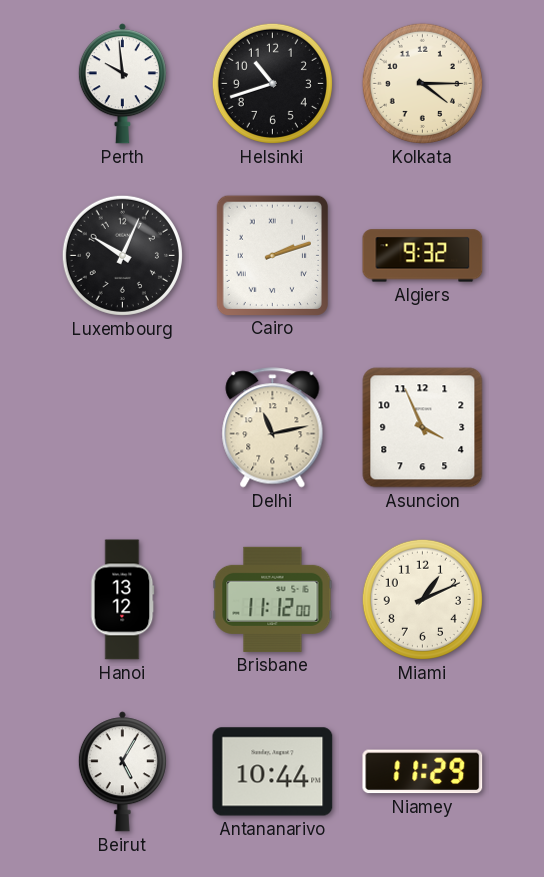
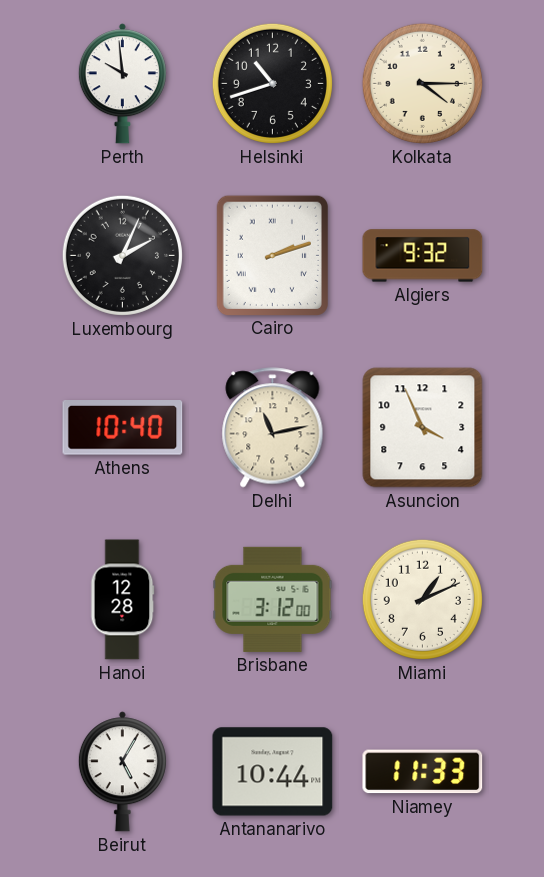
Luxembourg: 10:04 -> 2:04 (122, 255)
Athens: none -> 10:40 (123, 428)
Hanoi: 13:12 -> 12:28 (123, 600)
Brisbane: 11:12 -> 3:12 (273, 599)
Niamey: 11:29 -> 11:33 (423, 772)
